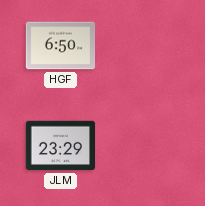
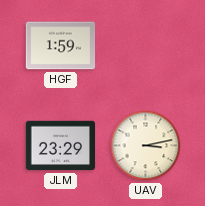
HGF: 6:50 -> 1:59 (61, 46)
UAV: none -> 3:13 (146, 146)
